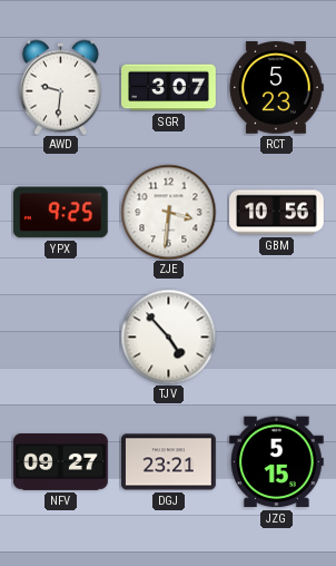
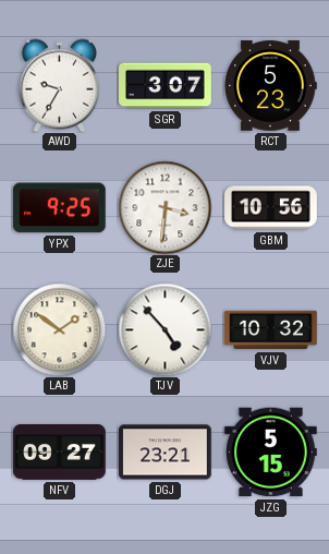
AWD: 9:31 -> 9:35 (59, 85)
LAB: none -> 1:51 (59, 329)
VJV: none -> 10:32 (271, 330)
